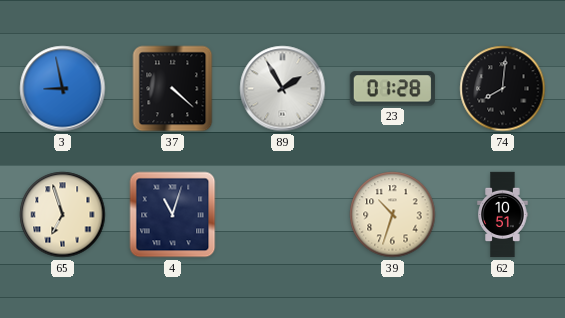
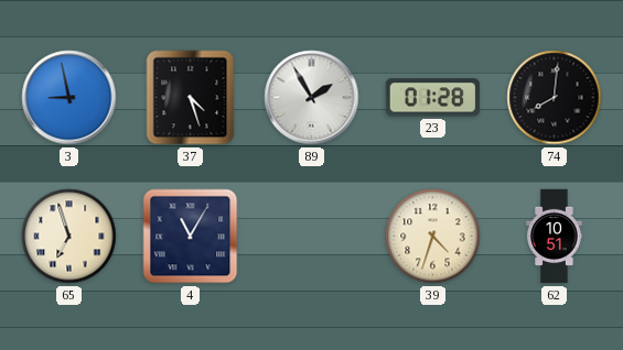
37: 4:22 -> 4:27 (191, 98)
4: 11:03 -> 11:05 (191, 237)
39: 10:33 -> 4:33 (433, 237)
